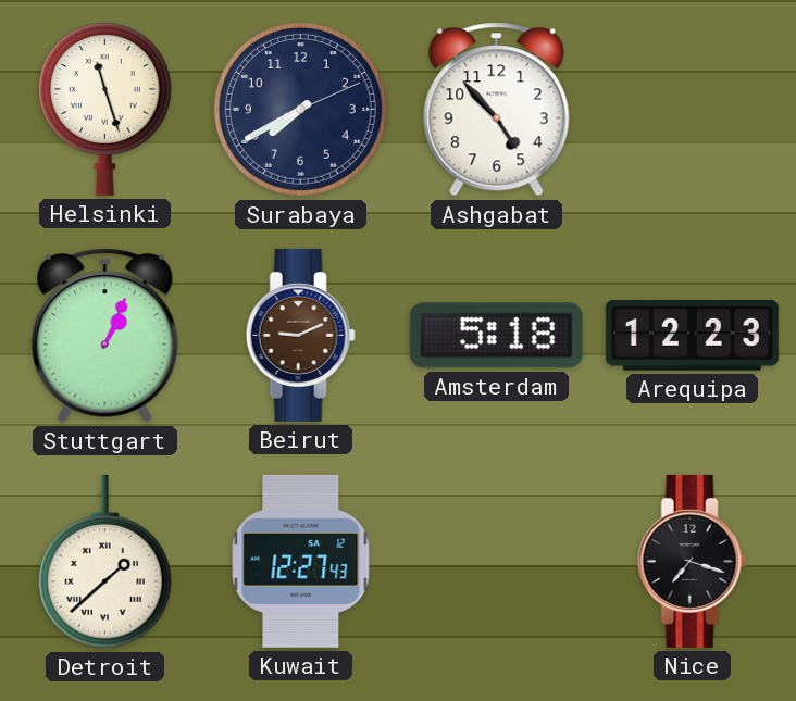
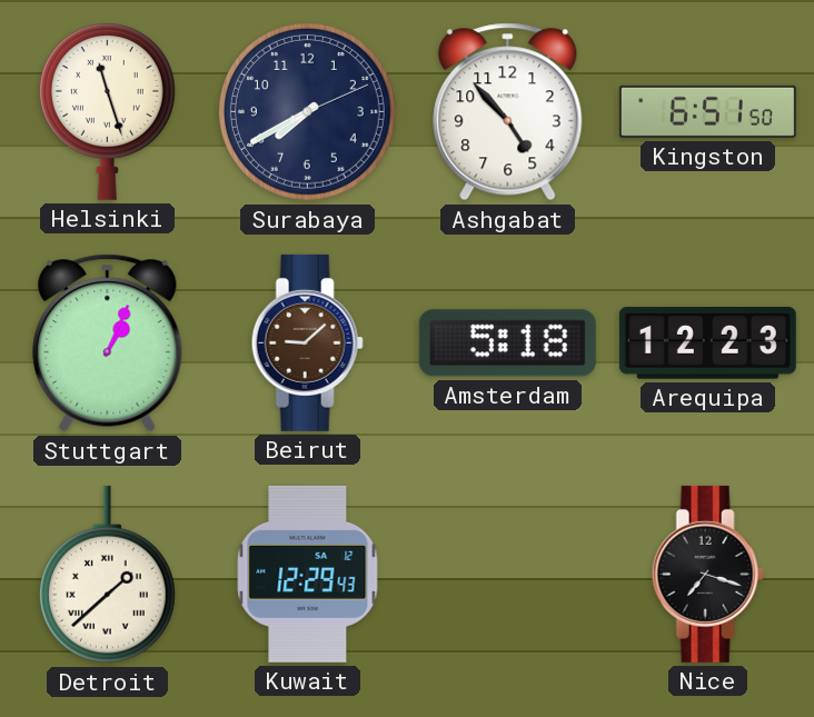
Kingston: none -> 6:51 (707, 111)
Beirut: 9:11 -> 9:08 (307, 342)
Kuwait: 12:27 -> 12:29 (308, 574)
